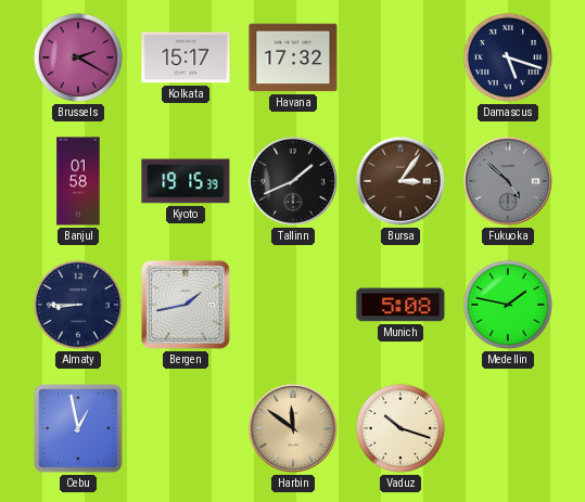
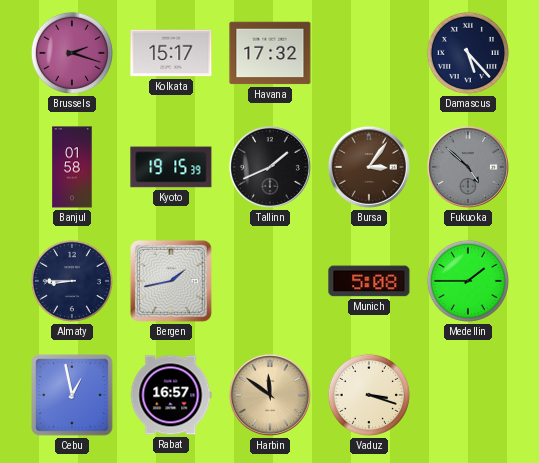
Brussels: 2:20 -> 2:18 (72, 53)
Damascus: 5:18 -> 5:23 (468, 53)
Medellin: 1:47 -> 1:45 (468, 281)
Rabat: none -> 16:57 (171, 395)
Vaduz: 10:18 -> 3:18 (369, 395)
